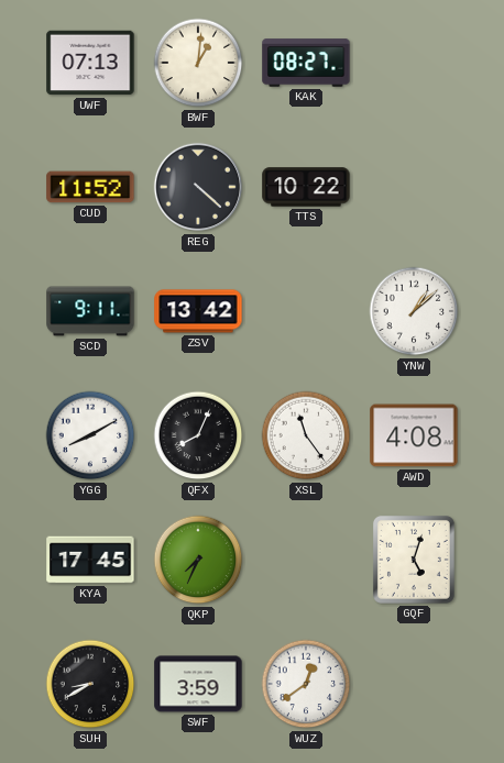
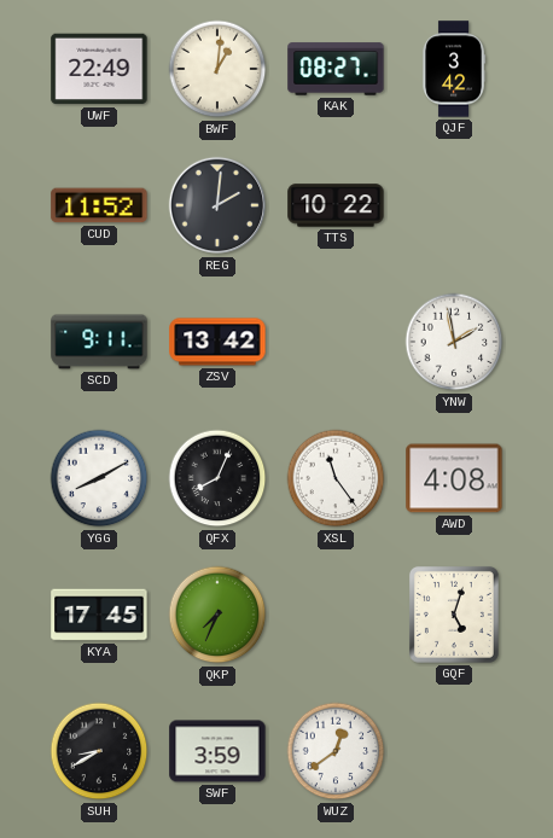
UWF: 07:13 -> 22:49 (99, 69)
QJF: none -> 3:42 (454, 69)
REG: 4:22 -> 2:01 (217, 205)
YNW: 1:08 -> 1:58 (454, 342)
